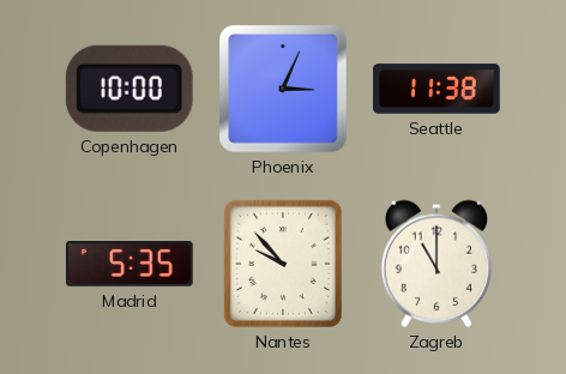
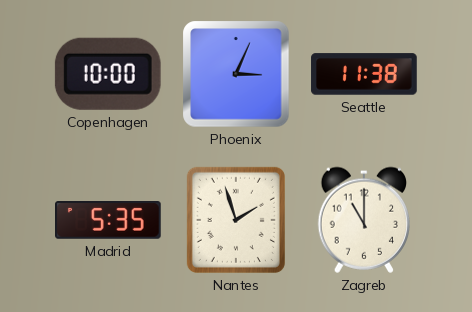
Nantes: 9:53 -> 1:57 (236, 220)
